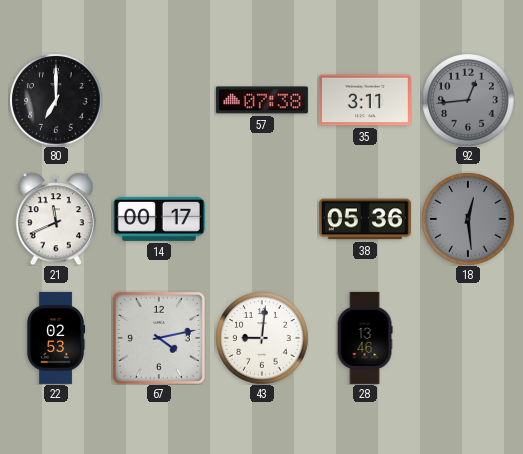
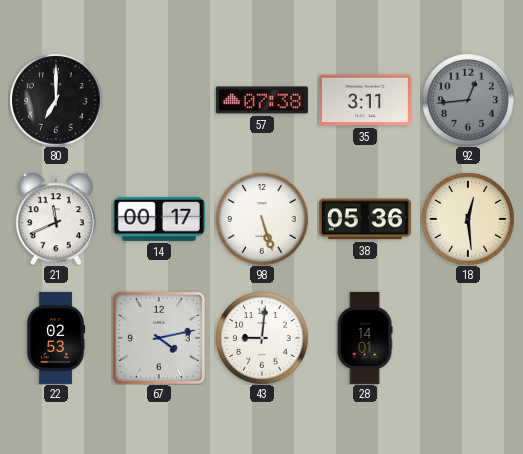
98: none -> 5:27 (262, 219)
18 dial: grey -> cream (468, 219)
28: 13:46 -> 14:01 (365, 338)
